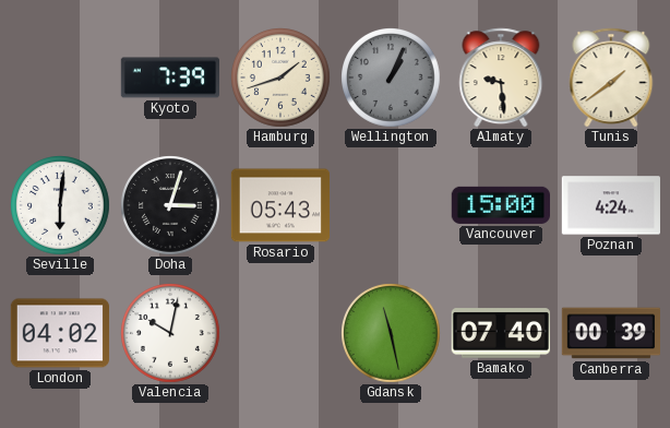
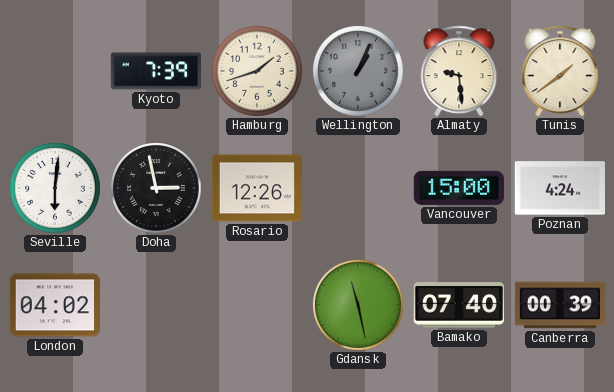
Doha: 3:03 -> 2:58 (157, 189)
Rosario: 05:43 -> 12:26 (256, 188)
Valencia: 10:02 -> none (171, 334)
